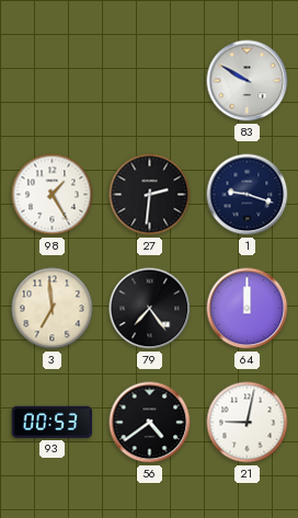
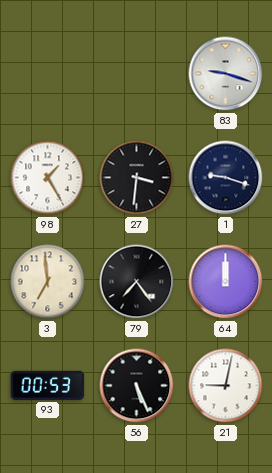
83: 9:50 -> 9:18 (226, 74)
27: 2:31 -> 3:31 (137, 178)
56: 4:39 -> 5:26 (137, 386)
